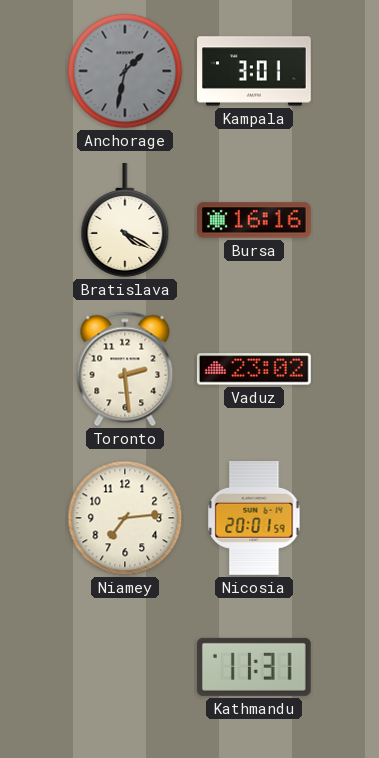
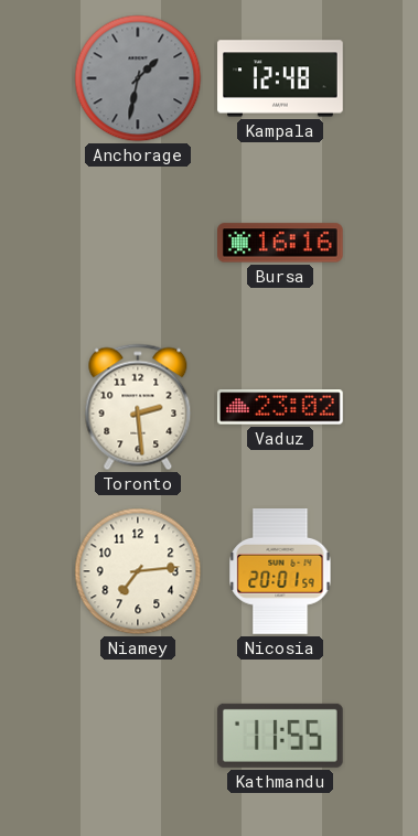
Kampala: 3:01 -> 12:48 (280, 78)
Bratislava: 4:20 -> none (125, 221)
Kathmandu: 11:31 -> 11:55 (280, 736)
